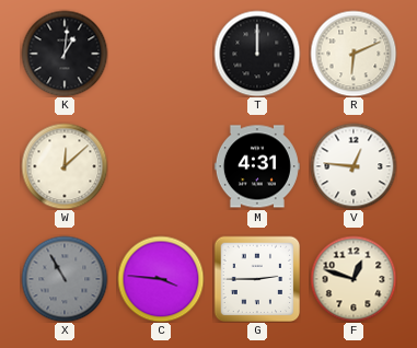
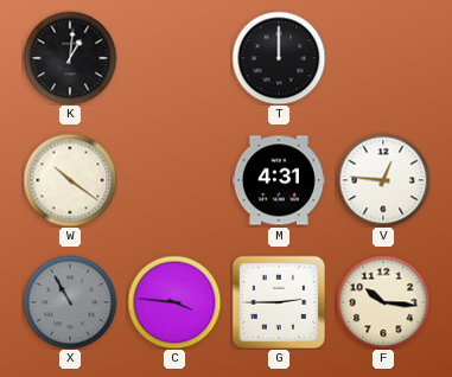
R: 6:11 -> none (354, 54)
W: 12:08 -> 10:21 (70, 180)
F: 12:48 -> 10:16 (383, 302)
